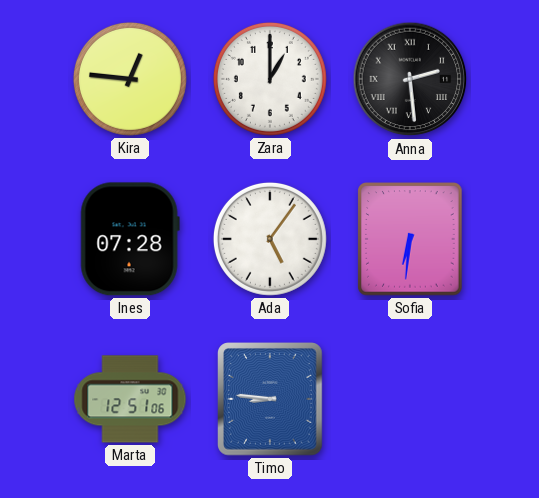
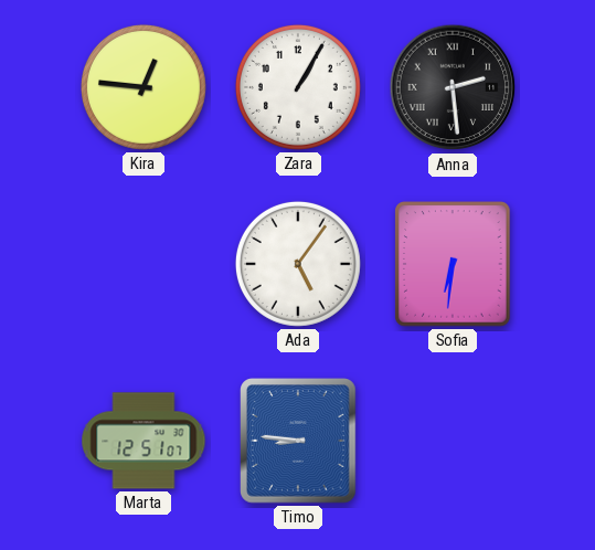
Zara: 1:00 -> 1:05 (298, 87)
Ines: 07:28 -> none (130, 239)
Marta: 12:51:06 -> 12:51:07 (144, 441)
